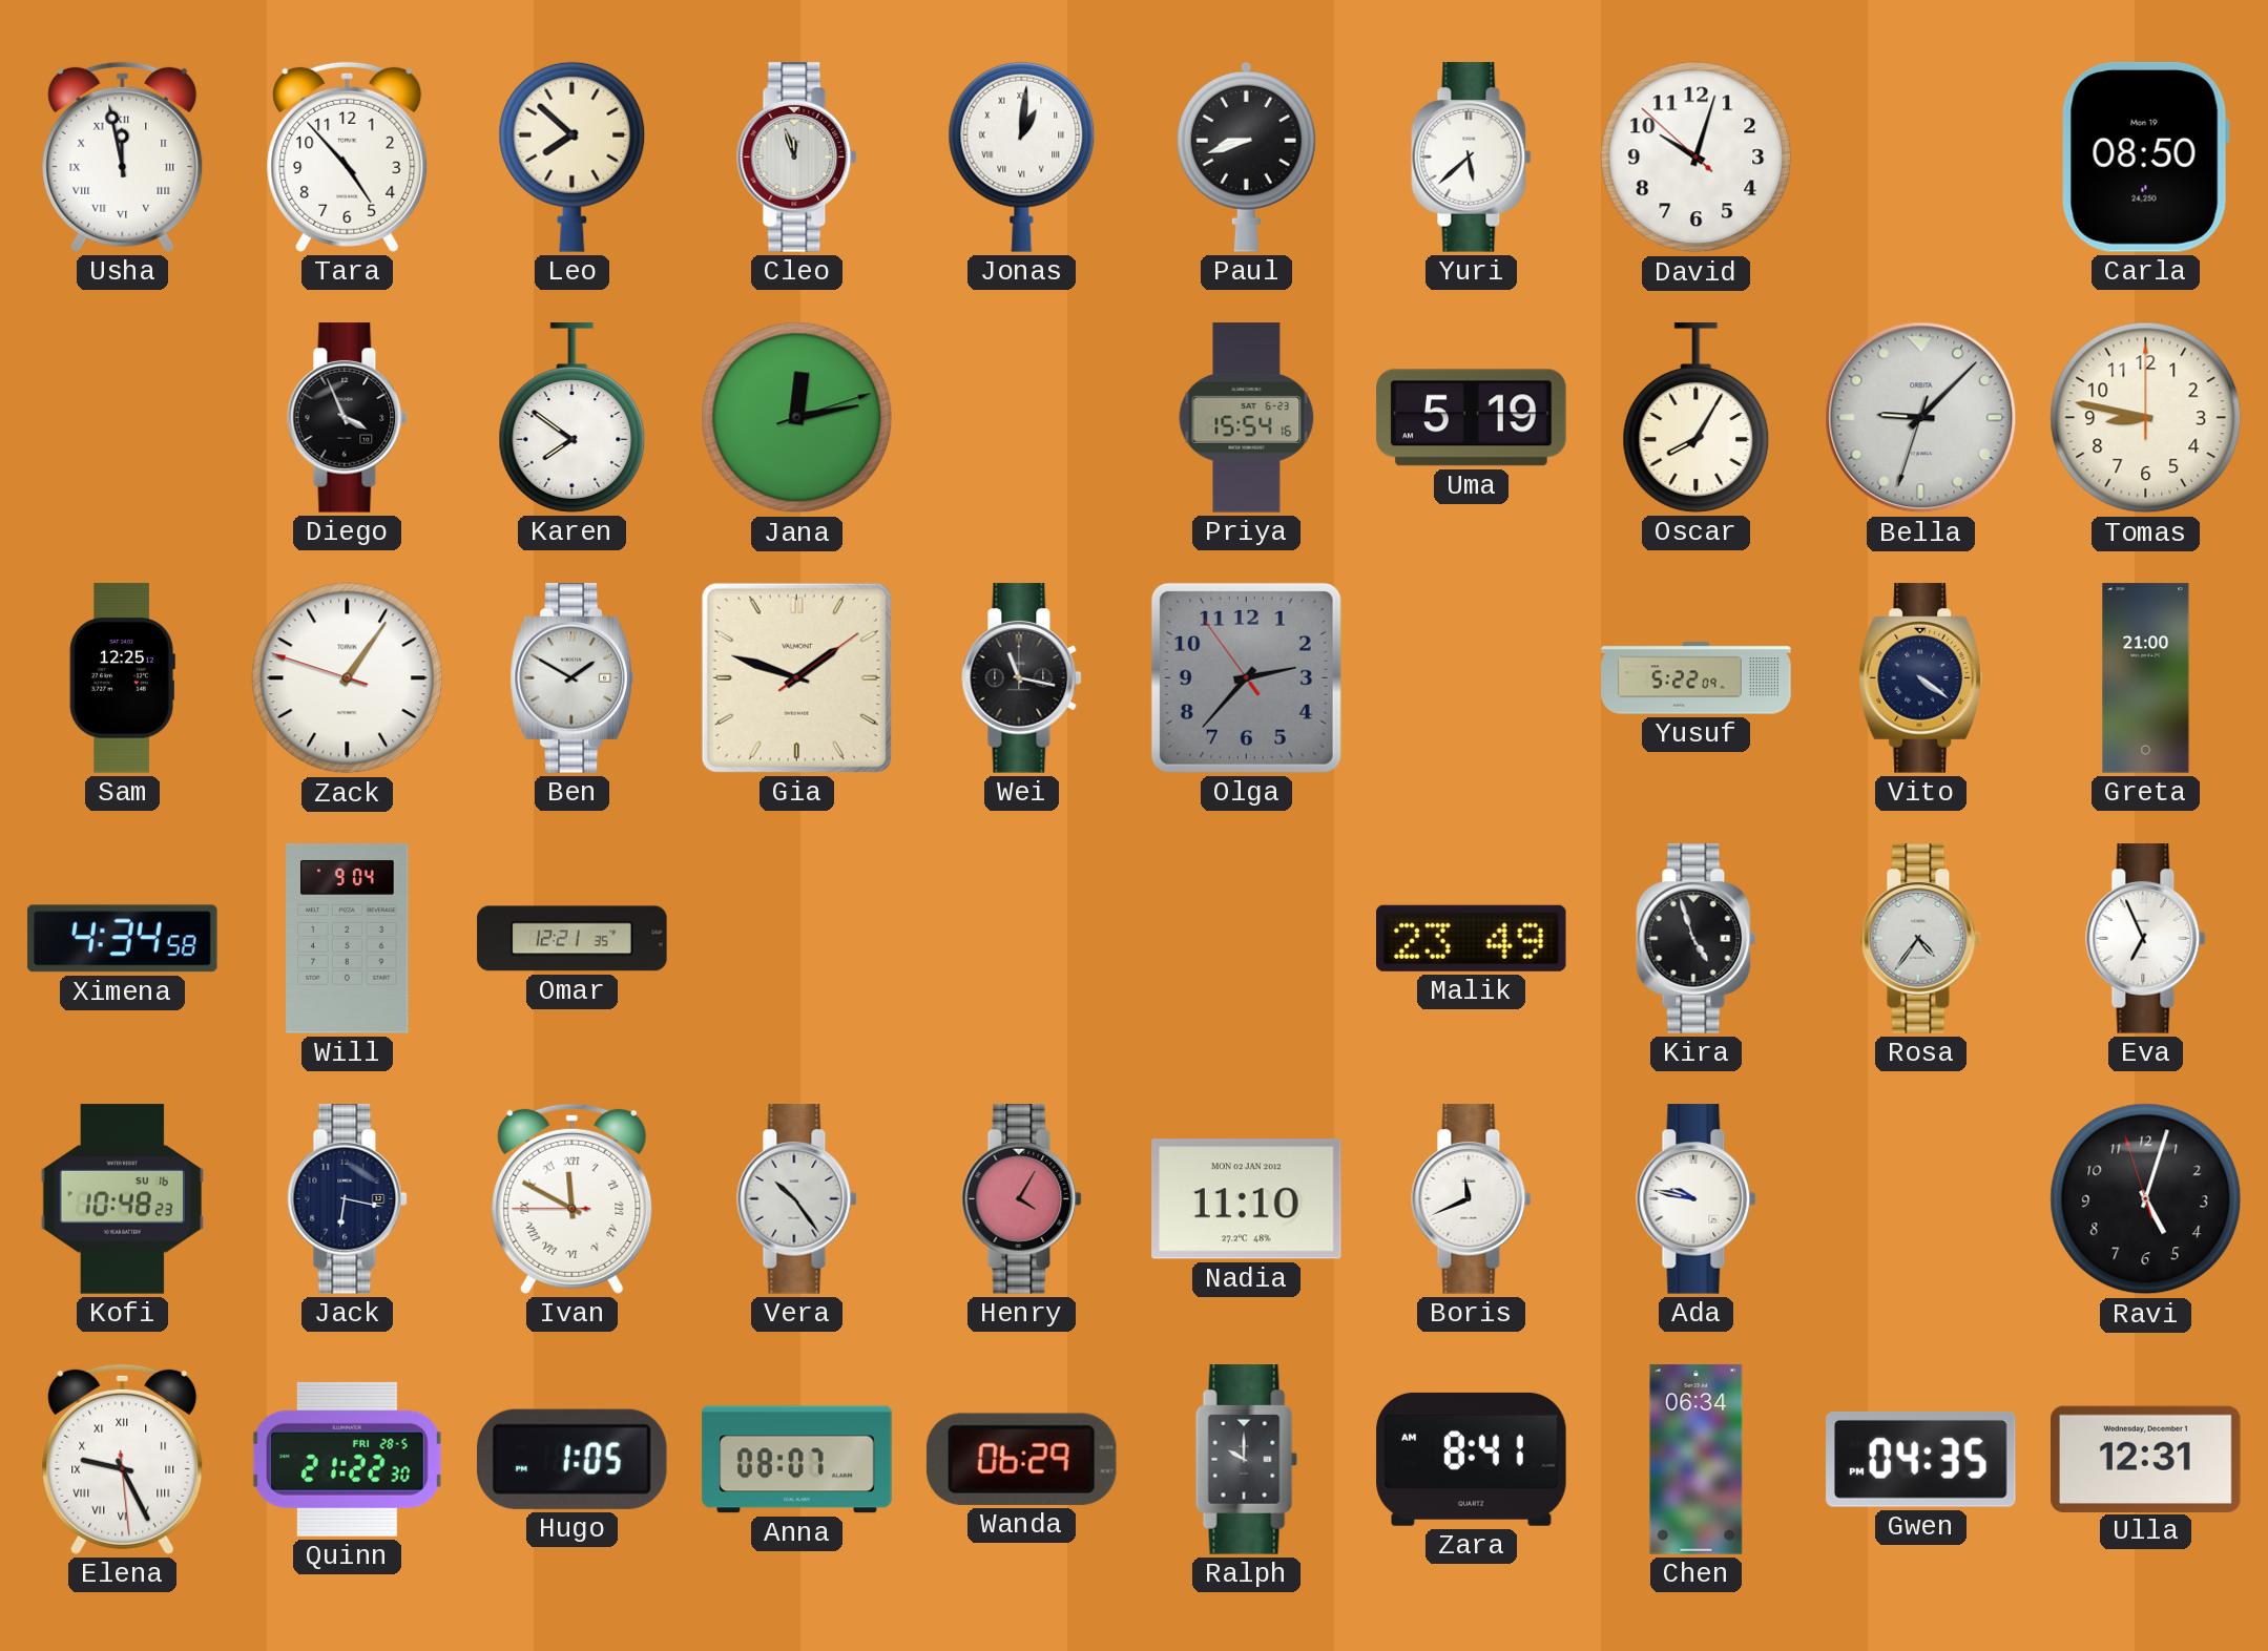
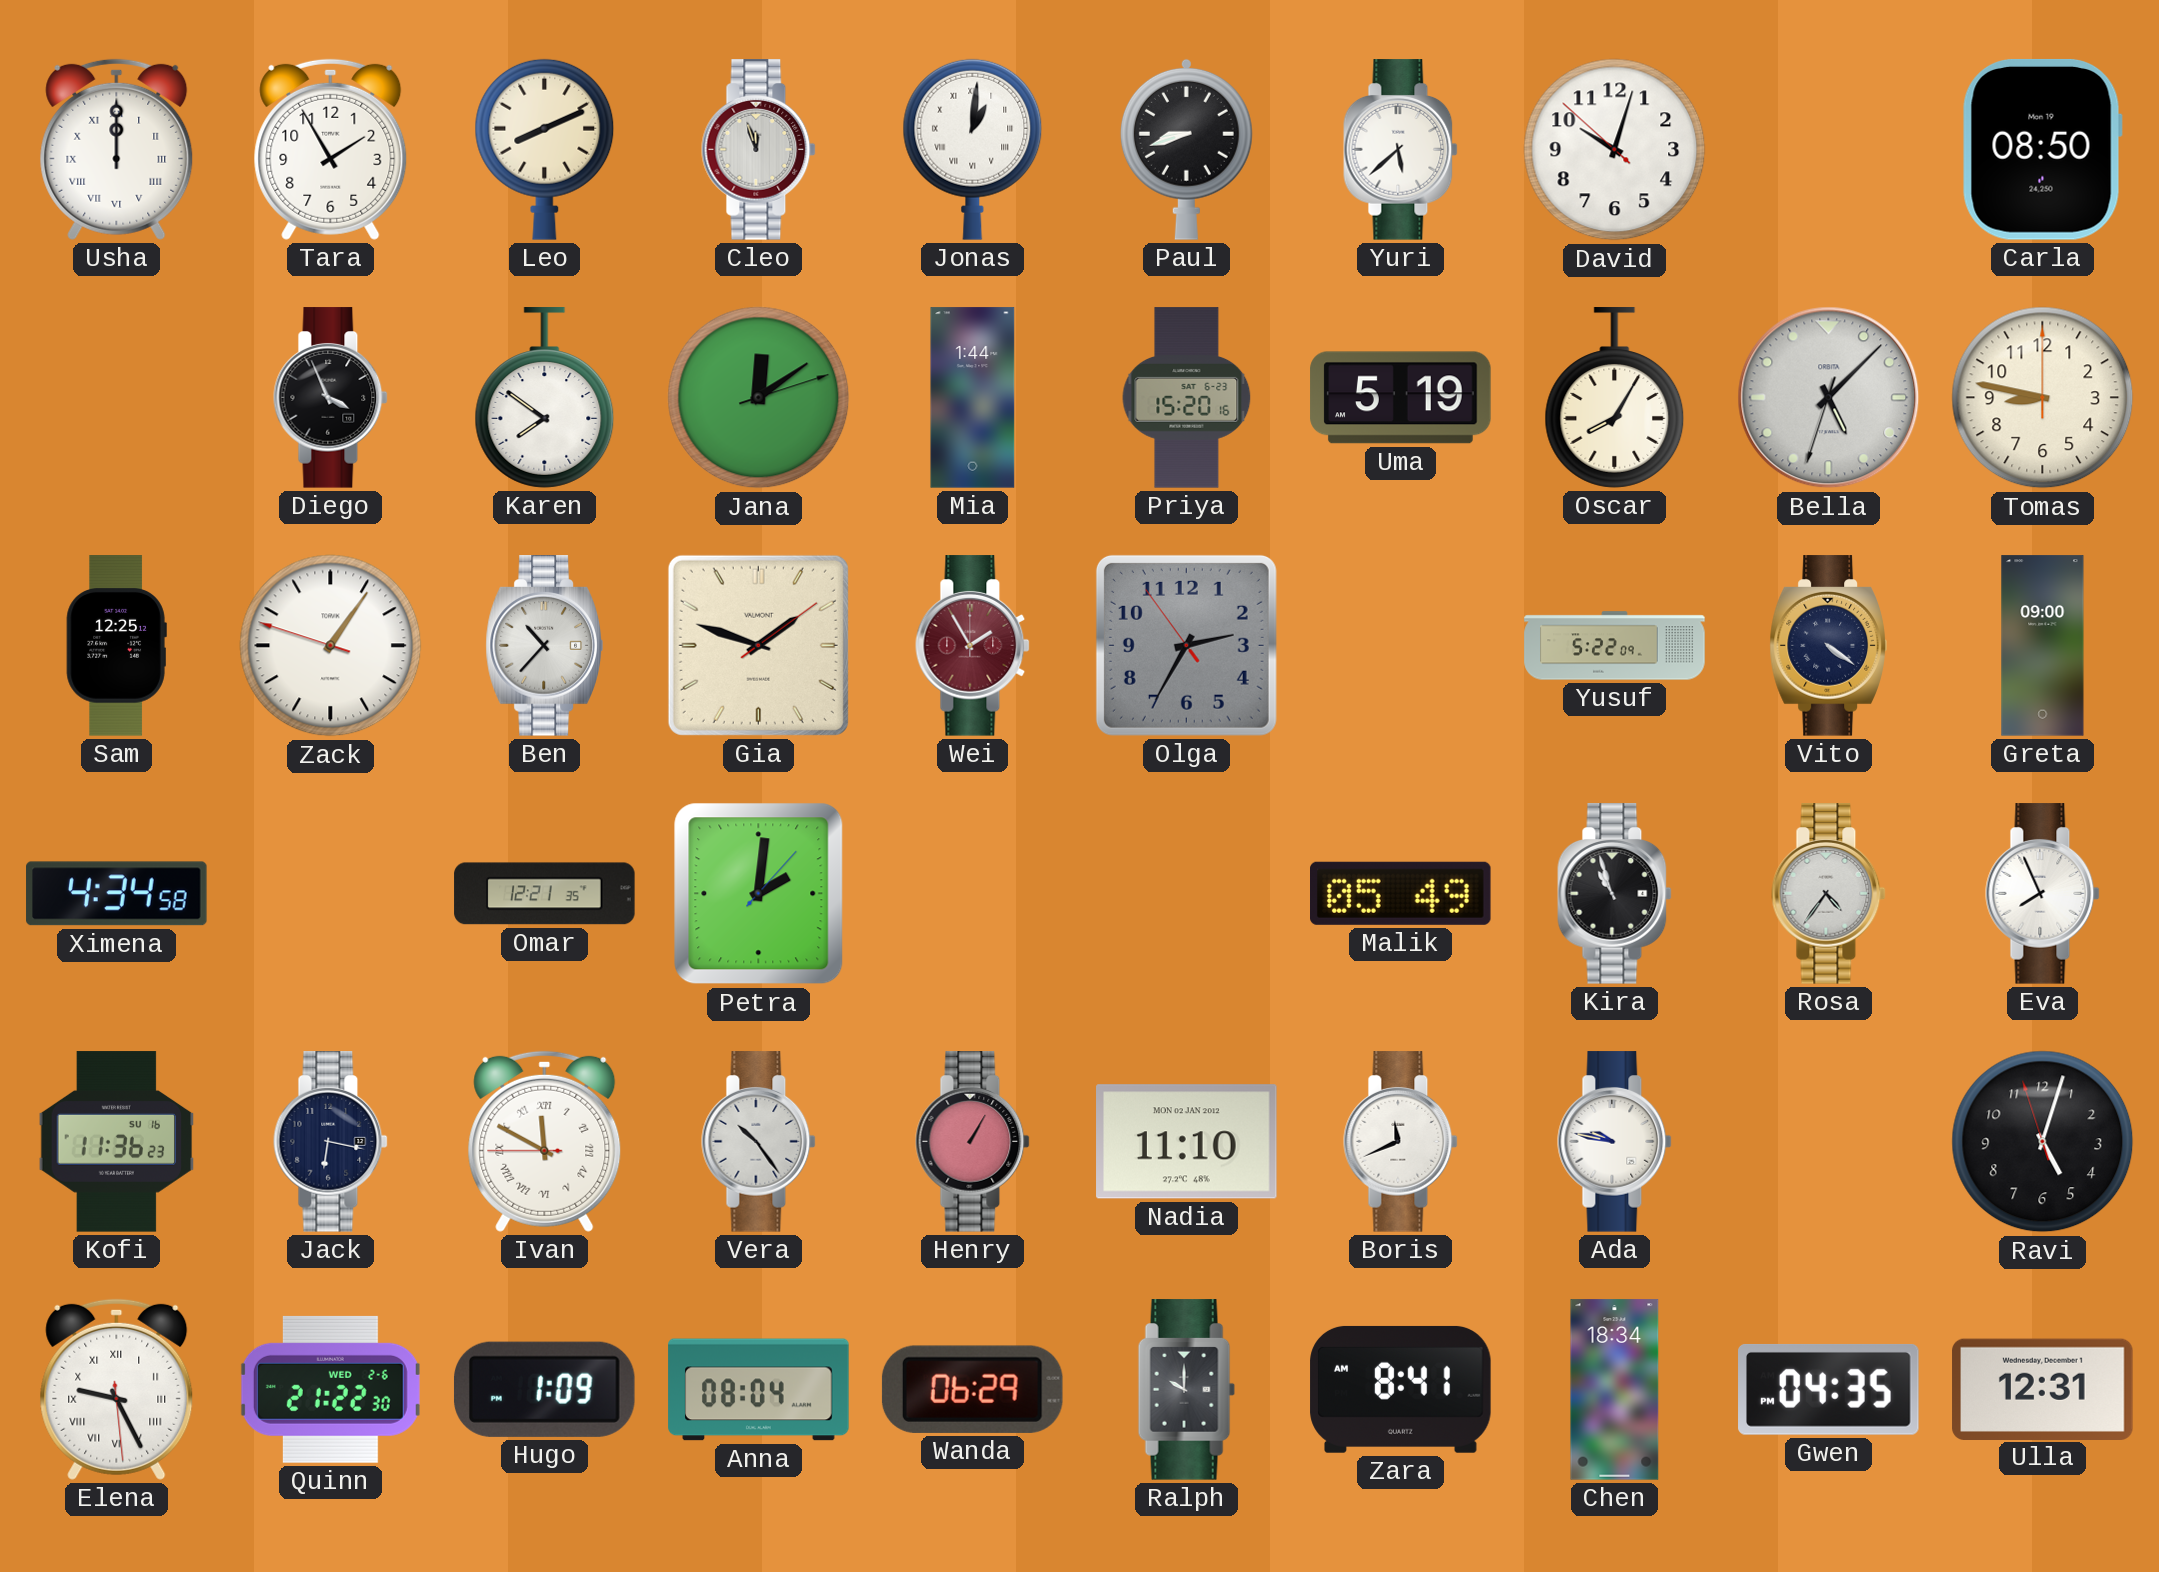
Usha: 11:58 -> 12:00 (117, 149)
Tara: 4:53 -> 1:55 (331, 149)
Leo: 7:52 -> 8:11 (545, 149)
Jana: 12:13 -> 12:09 (759, 398)
Mia: none -> 1:44 (973, 398)
Priya: 15:54 -> 15:20 (1187, 398)
Bella: 9:07 -> 5:07 (1829, 398)
Ben: 1:50 -> 10:37 (544, 646)
Wei: 11:17 -> 1:55 (973, 646)
Wei dial: black -> burgundy (973, 646)
Olga: 2:36 -> 2:34 (1186, 645)
Greta: 21:00 -> 09:00 (2043, 646)
Will: 9:04 -> none (348, 939)
Petra: none -> 2:01 (759, 894)
Malik: 23:49 -> 05:49 (1401, 893)
Kira: 4:57 -> 10:57 (1615, 894)
Eva: 6:56 -> 7:56 (2043, 894)
Kofi: 10:48 -> 11:36 (117, 1142)
Henry: 4:05 -> 1:05 (973, 1142)
Quinn date: FRI 28-5 -> WED 2-6 (330, 1389)
Hugo: 1:05 -> 1:09 (544, 1389)
Anna: 08:07 -> 08:04 (759, 1390)
Chen: 06:34 -> 18:34 (1615, 1390)
